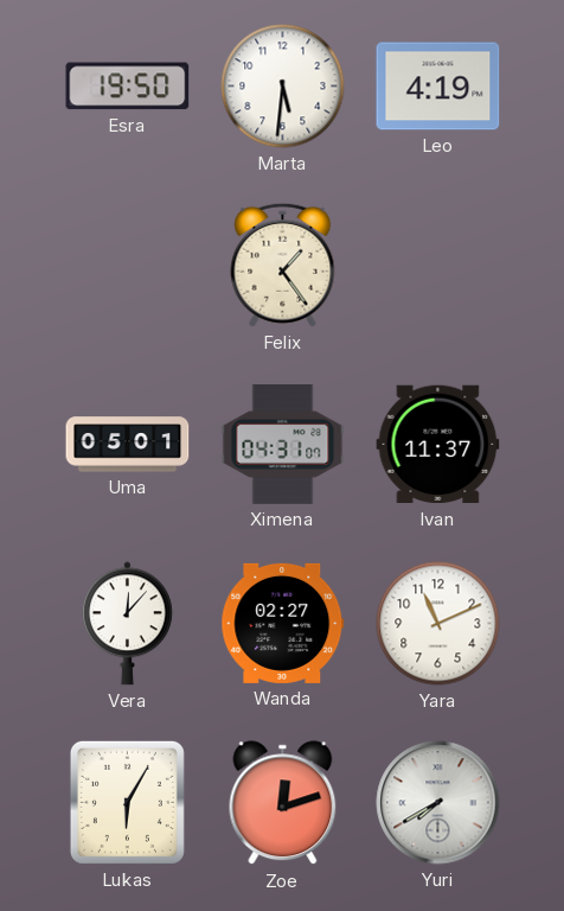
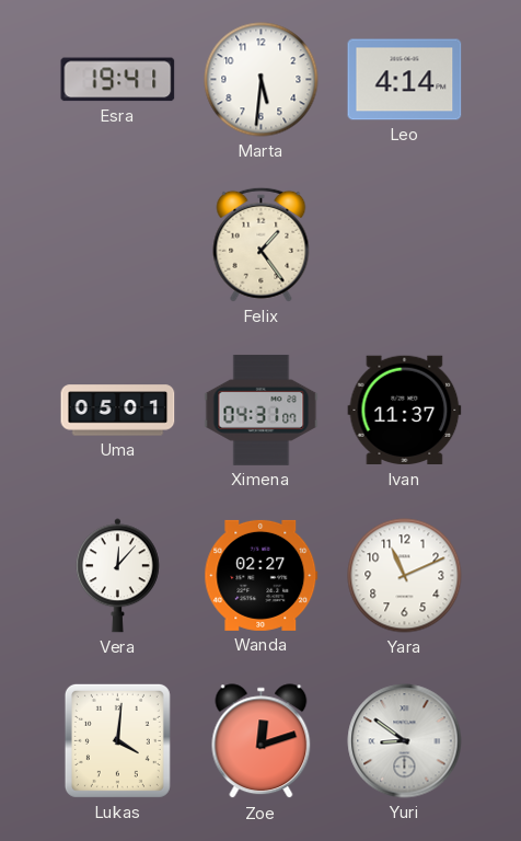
Esra: 19:50 -> 19:41 (118, 80)
Leo: 4:19 -> 4:14 (405, 80)
Lukas: 6:05 -> 4:01 (117, 740)
Yuri: 7:40 -> 8:51 (405, 741)
